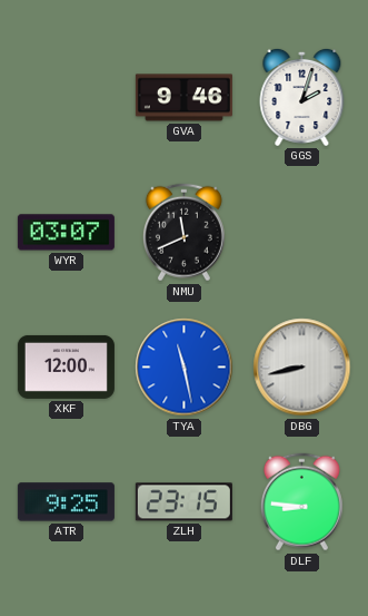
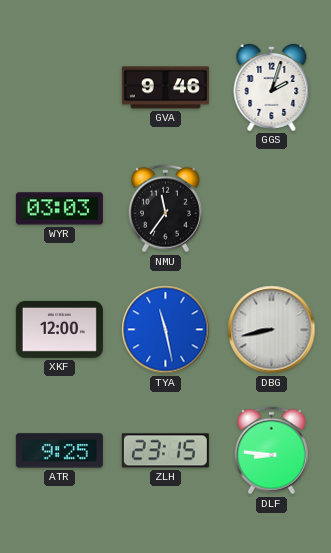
WYR: 03:07 -> 03:03 (59, 209)
NMU: 11:41 -> 11:36 (165, 209)
